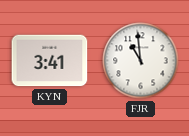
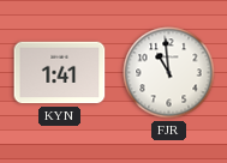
KYN: 3:41 -> 1:41 (60, 73)
